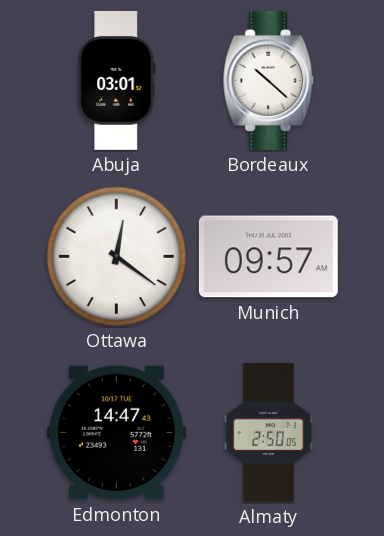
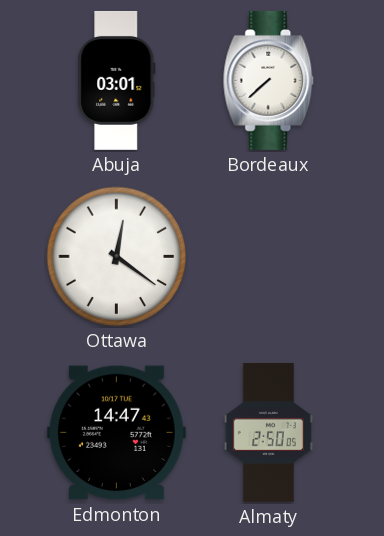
Bordeaux: 10:22 -> 7:38 (269, 80)
Munich: 09:57 -> none (268, 257)
